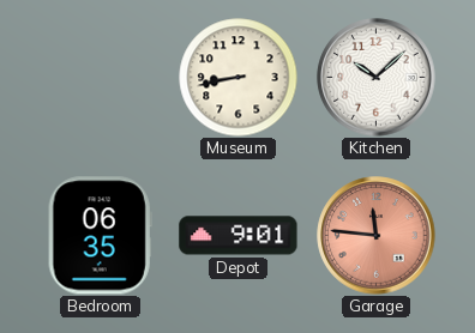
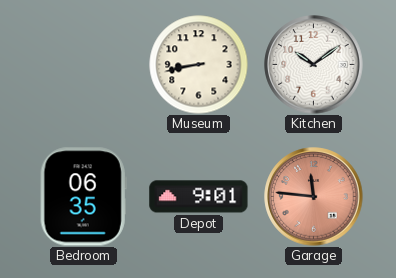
Kitchen: 10:08 -> 10:09 (314, 65)
